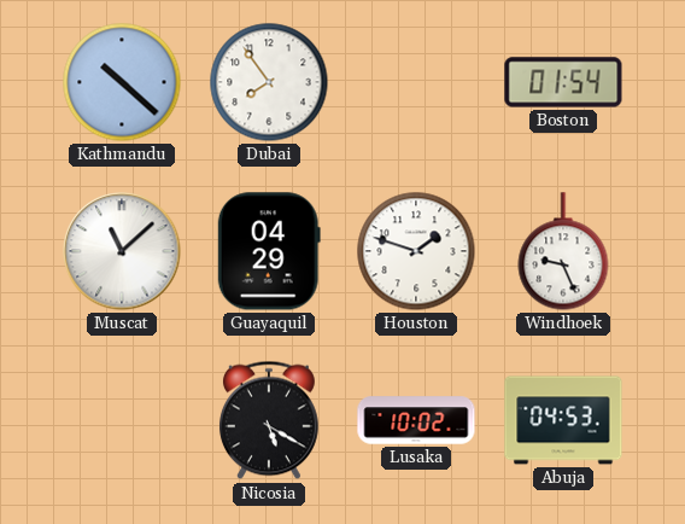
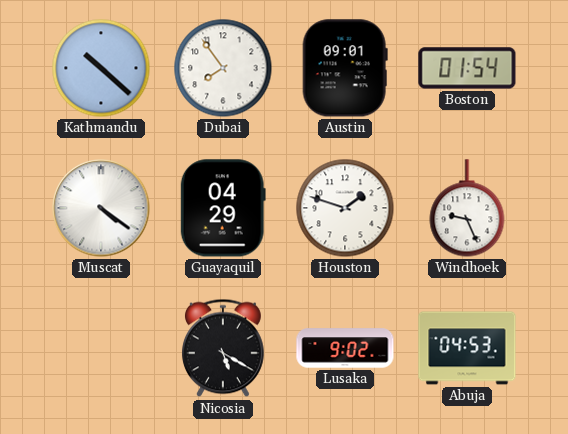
Austin: none -> 09:01 (345, 68)
Muscat: 11:08 -> 4:21 (101, 208)
Lusaka: 10:02 -> 9:02 (345, 348)
